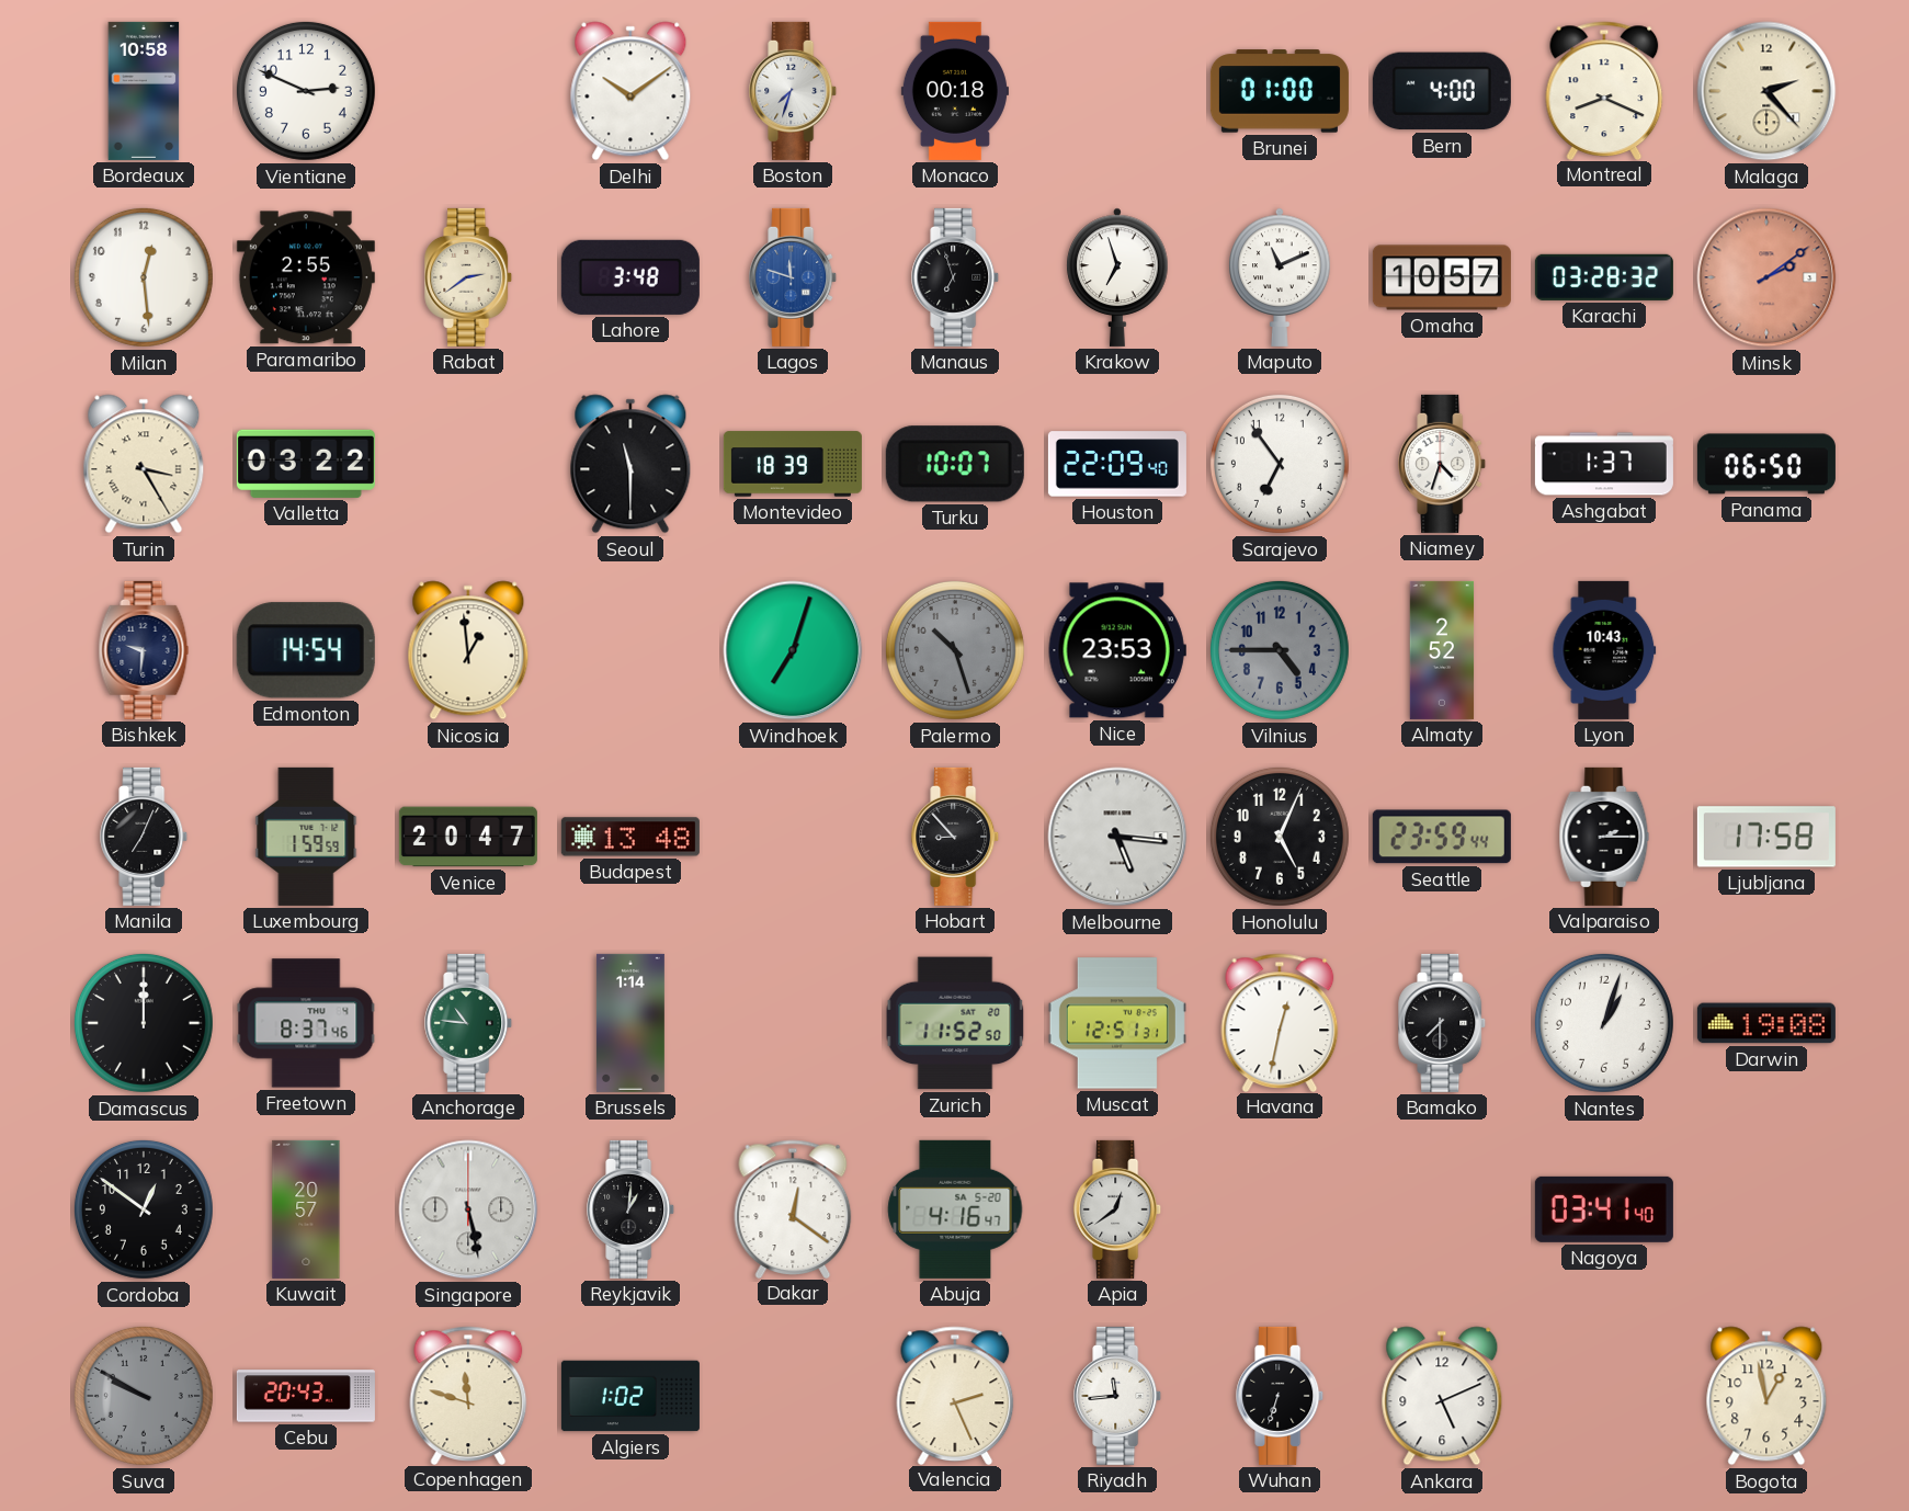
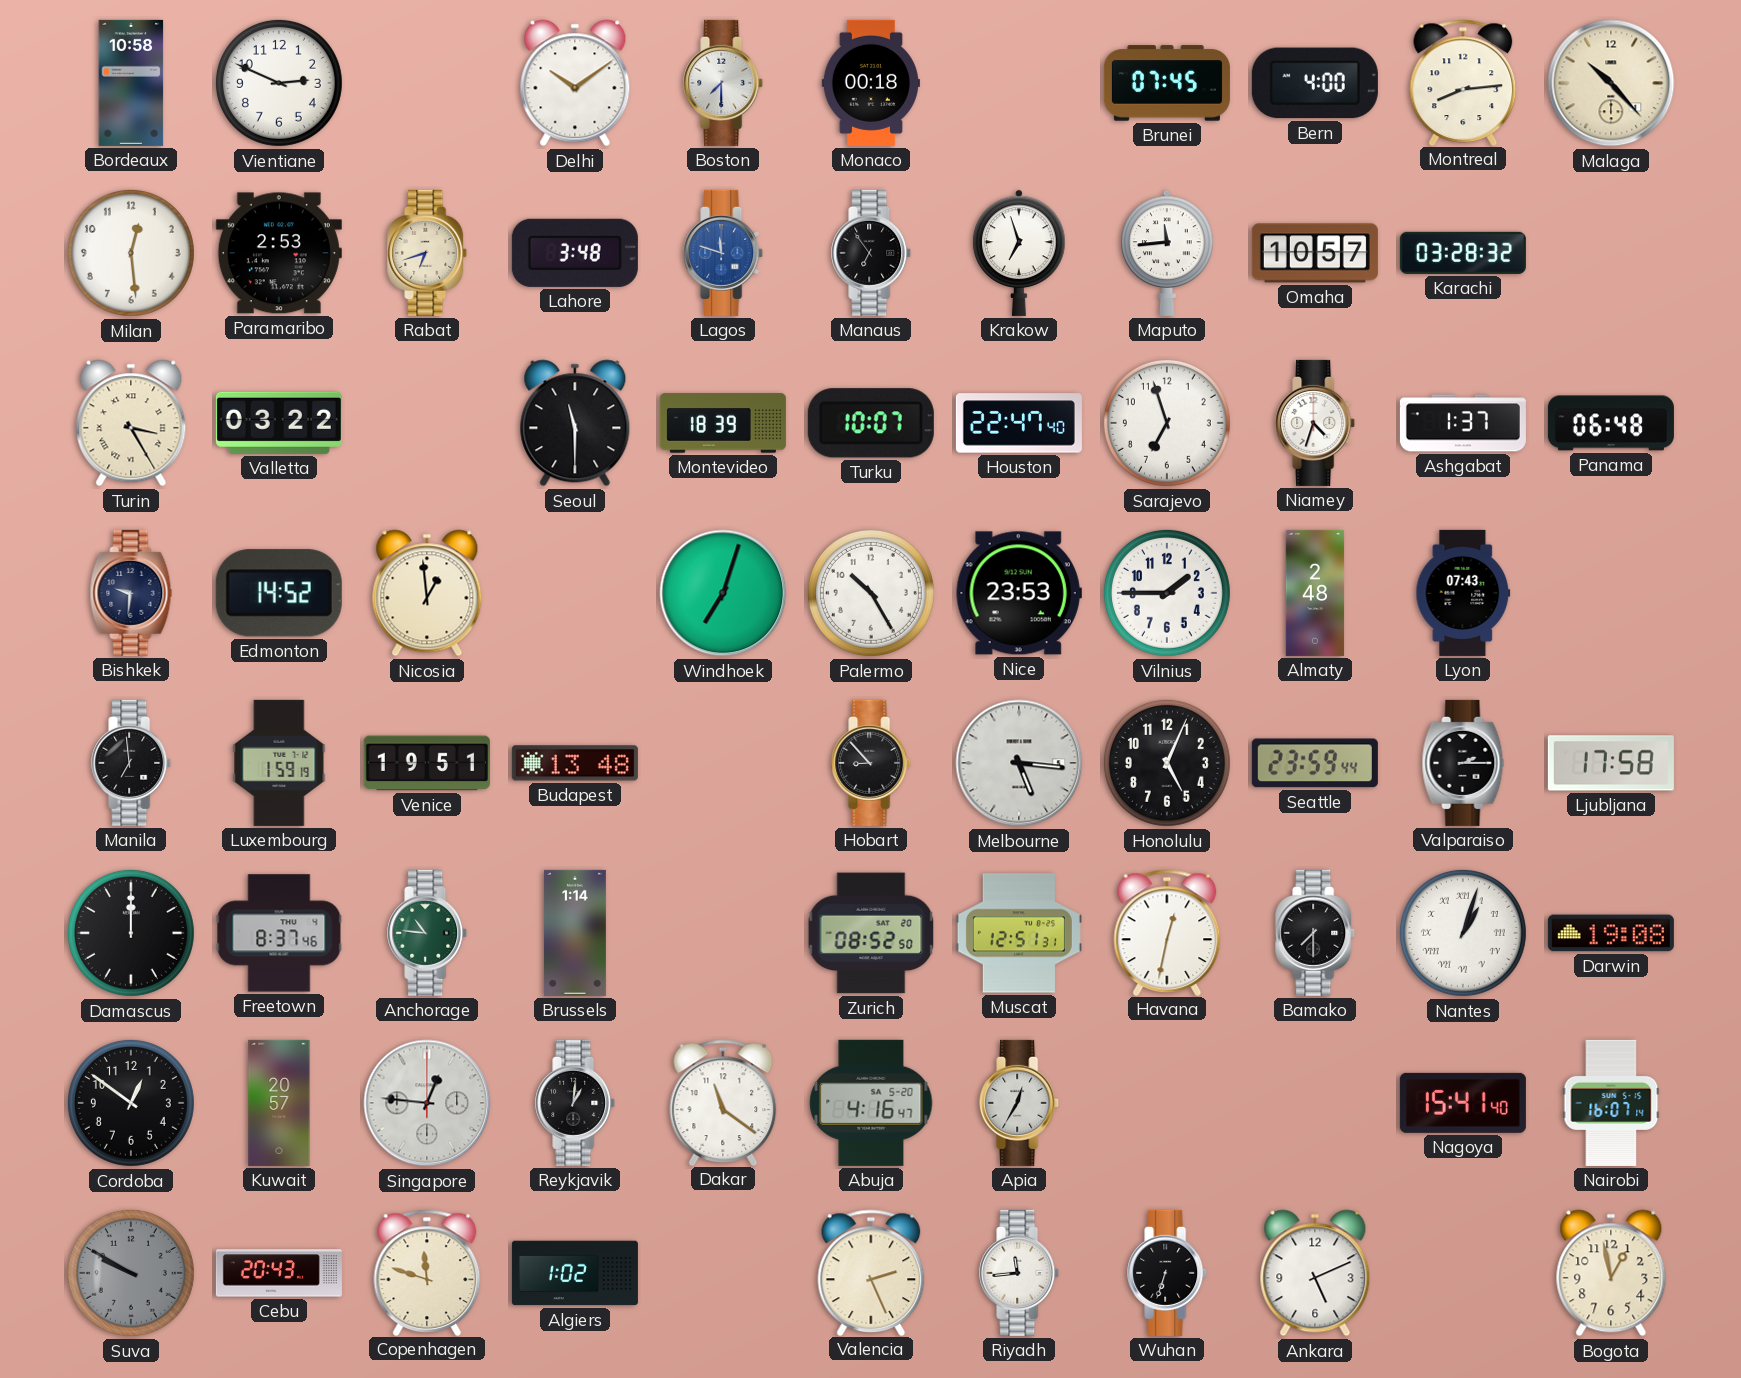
Boston: 7:33 -> 7:30 (724, 83)
Brunei: 01:00 -> 07:45 (1167, 83)
Montreal: 8:19 -> 8:14 (1463, 82)
Malaga: 2:23 -> 10:23 (1611, 83)
Paramaribo: 2:55 -> 2:53 (279, 253)
Rabat: 2:39 -> 6:42 (428, 253)
Manaus: 6:57 -> 6:54 (872, 253)
Maputo: 11:11 -> 11:44 (1167, 253)
Minsk: 2:09 -> none (1766, 277)
Houston: 22:09 -> 22:47 (1019, 423)
Sarajevo: 6:54 -> 6:57 (1167, 423)
Panama: 06:50 -> 06:48 (1611, 423)
Edmonton: 14:54 -> 14:52 (279, 593)
Palermo: 10:27 -> 10:25 (871, 593)
Palermo dial: grey -> white (871, 593)
Vilnius: 4:45 -> 1:45 (1167, 593)
Vilnius dial: grey -> white (1167, 593)
Almaty: 2:52 -> 2:48 (1315, 593)
Lyon: 10:43 -> 07:43 (1463, 593)
Manila: 7:04 -> 6:59 (132, 763)
Luxembourg: 1:59:59 -> 1:59:19 (279, 763)
Venice: 20:47 -> 19:51 (427, 763)
Zurich: 11:52 -> 08:52 (871, 933)
Nantes numerals: Arabic -> Roman (1463, 933)
Singapore: 5:28 -> 12:46 (427, 1103)
Dakar: 12:21 -> 11:21 (723, 1102)
Apia: 12:39 -> 12:35 (1020, 1103)
Nagoya: 03:41 -> 15:41 (1463, 1103)
Nairobi: none -> 16:07 (1611, 1103)
